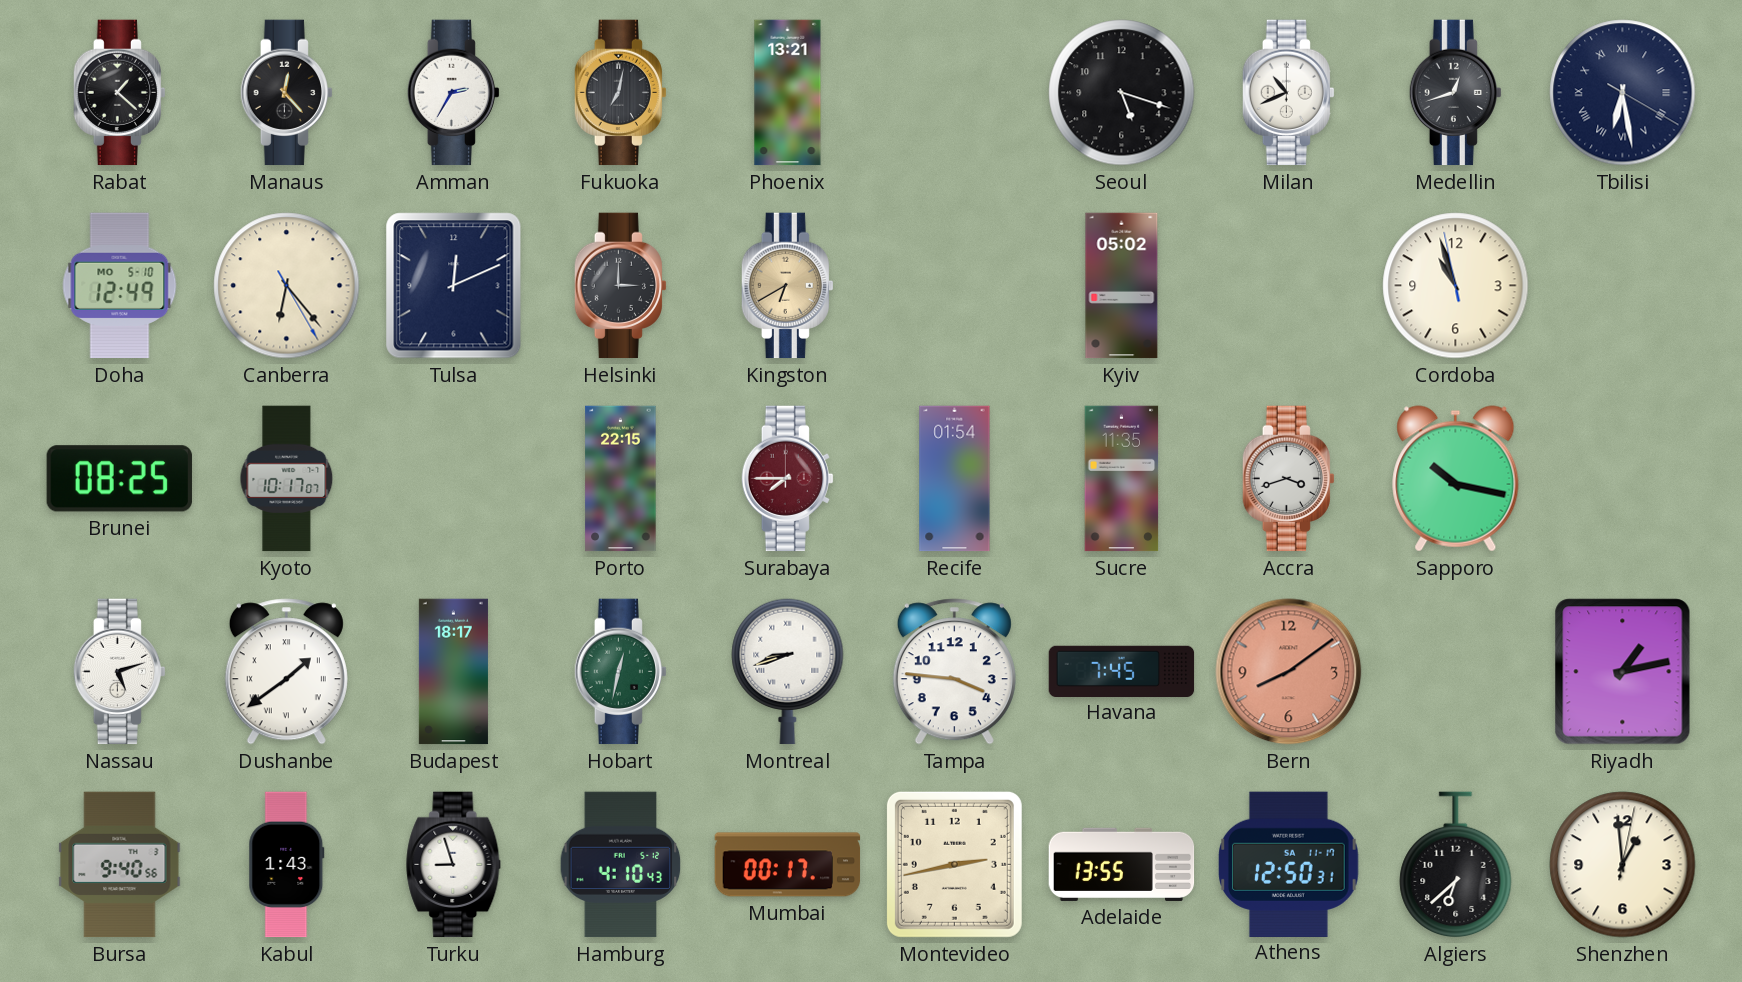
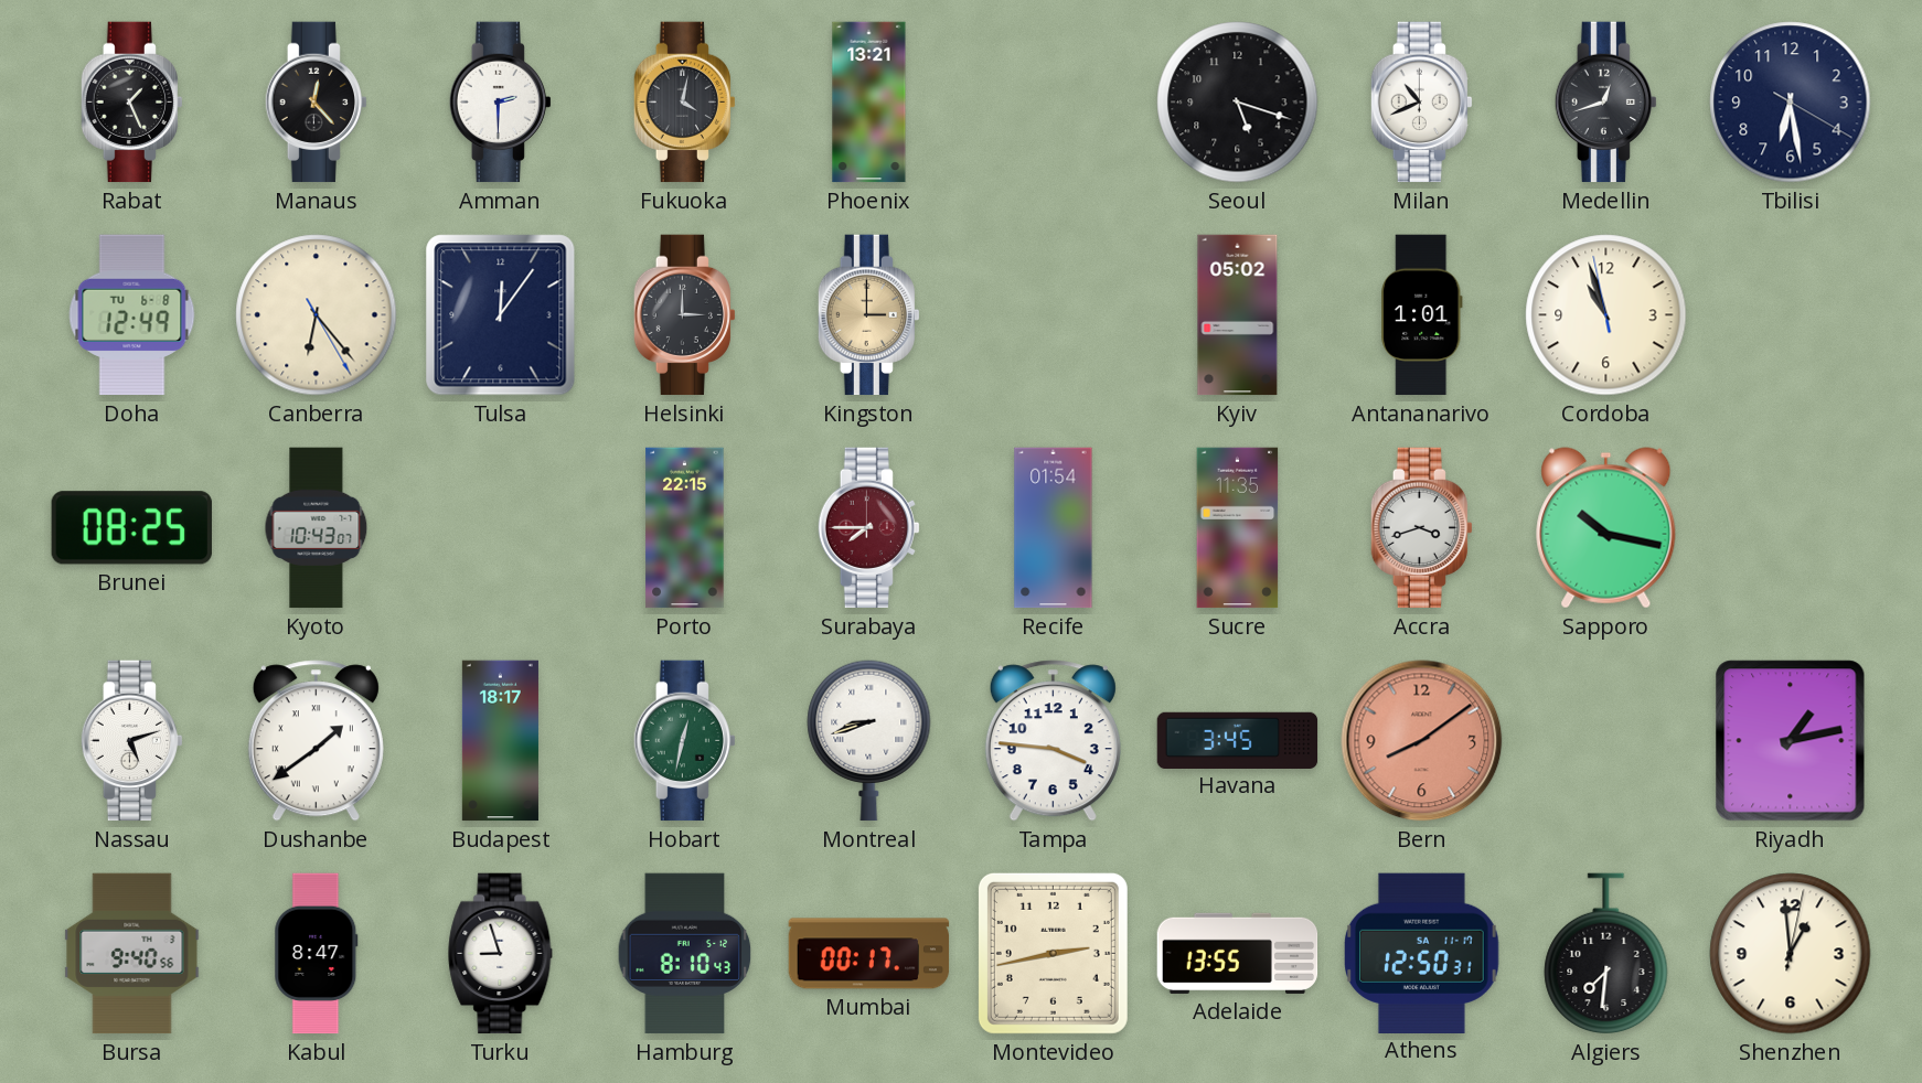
Rabat: 1:22 -> 1:26 (131, 103)
Amman: 2:35 -> 2:30 (500, 103)
Fukuoka: 7:02 -> 4:02 (684, 103)
Tbilisi numerals: Roman -> Arabic (1791, 103)
Doha date: MO 5-10 -> TU 6-8 (132, 315)
Tulsa: 12:11 -> 12:06 (501, 315)
Kingston: 6:40 -> 3:00 (868, 315)
Antananarivo: none -> 1:01 (1422, 315)
Kyoto: 10:17 -> 10:43 (317, 528)
Havana: 7:45 -> 3:45 (1238, 740)
Kabul: 1:43 -> 8:47 (317, 954)
Hamburg: 4:10 -> 8:10 (685, 954)
Algiers: 6:38 -> 7:31 (1606, 954)
